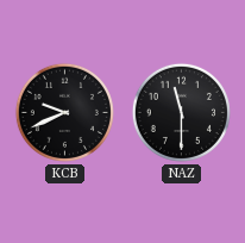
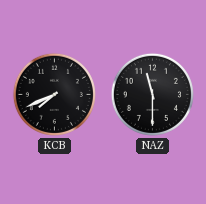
KCB: 9:41 -> 7:41 (54, 94)
